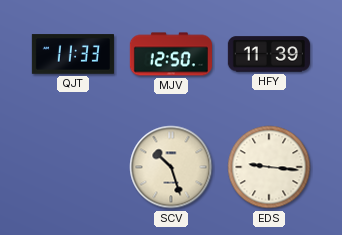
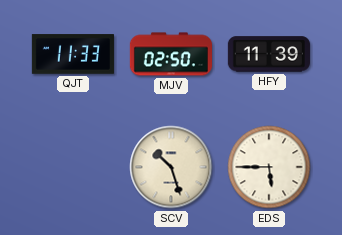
MJV: 12:50 -> 02:50 (170, 54)
EDS: 9:16 -> 5:45 (269, 167)
